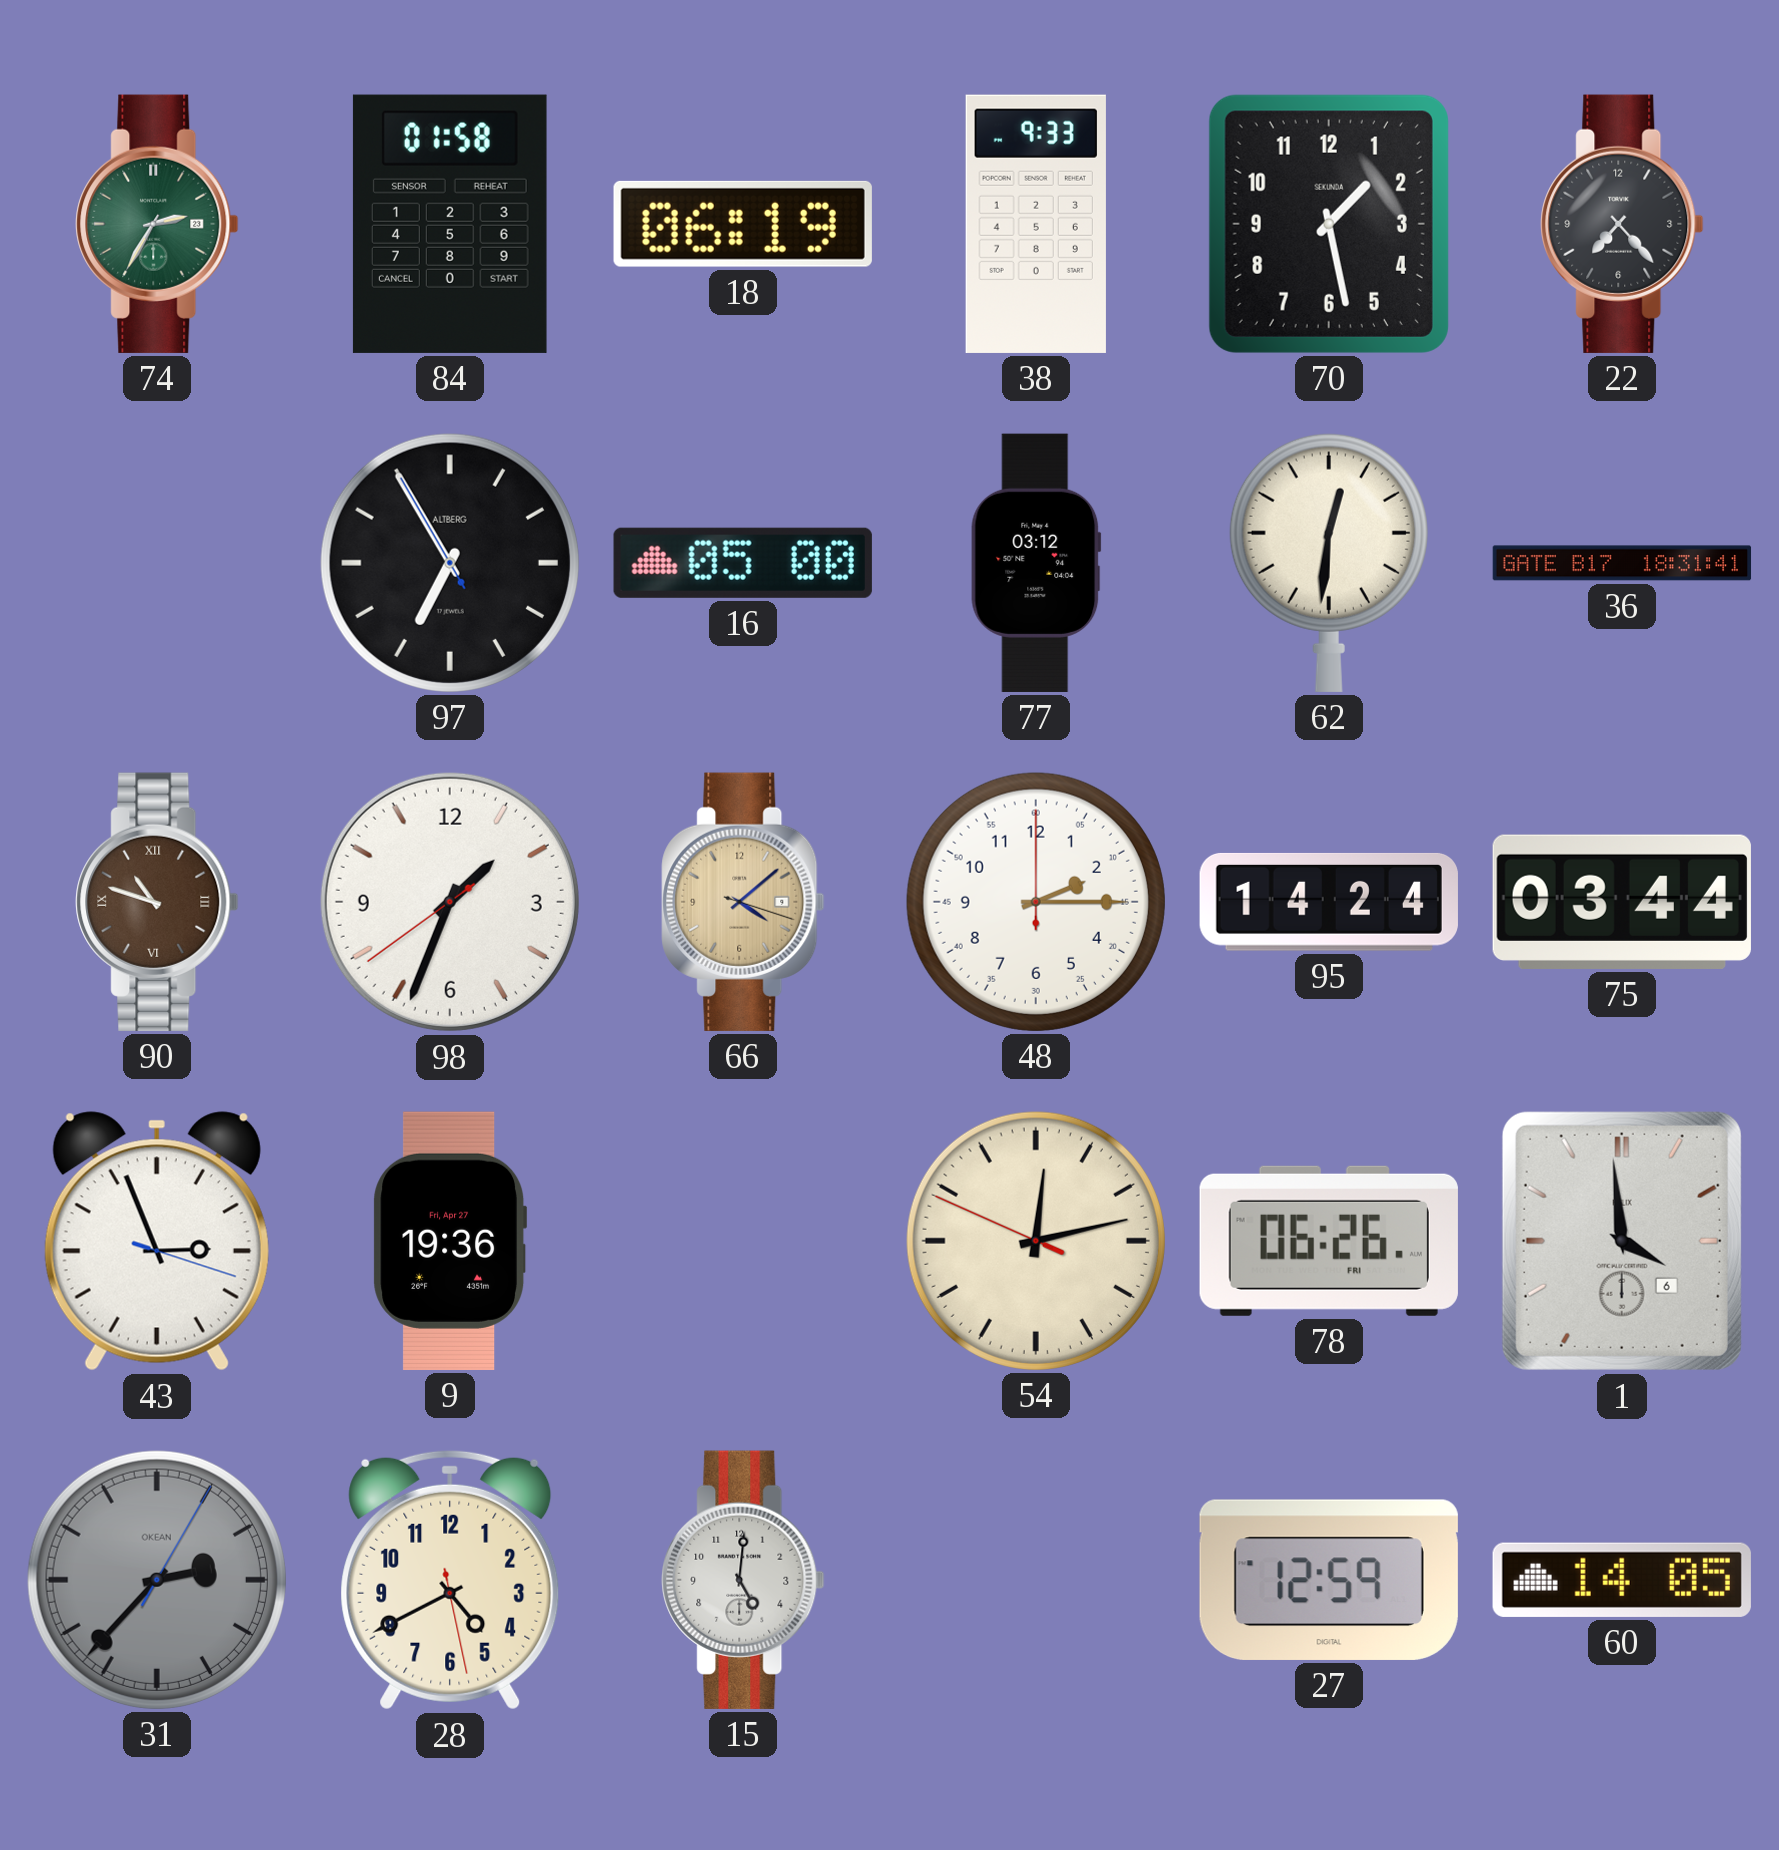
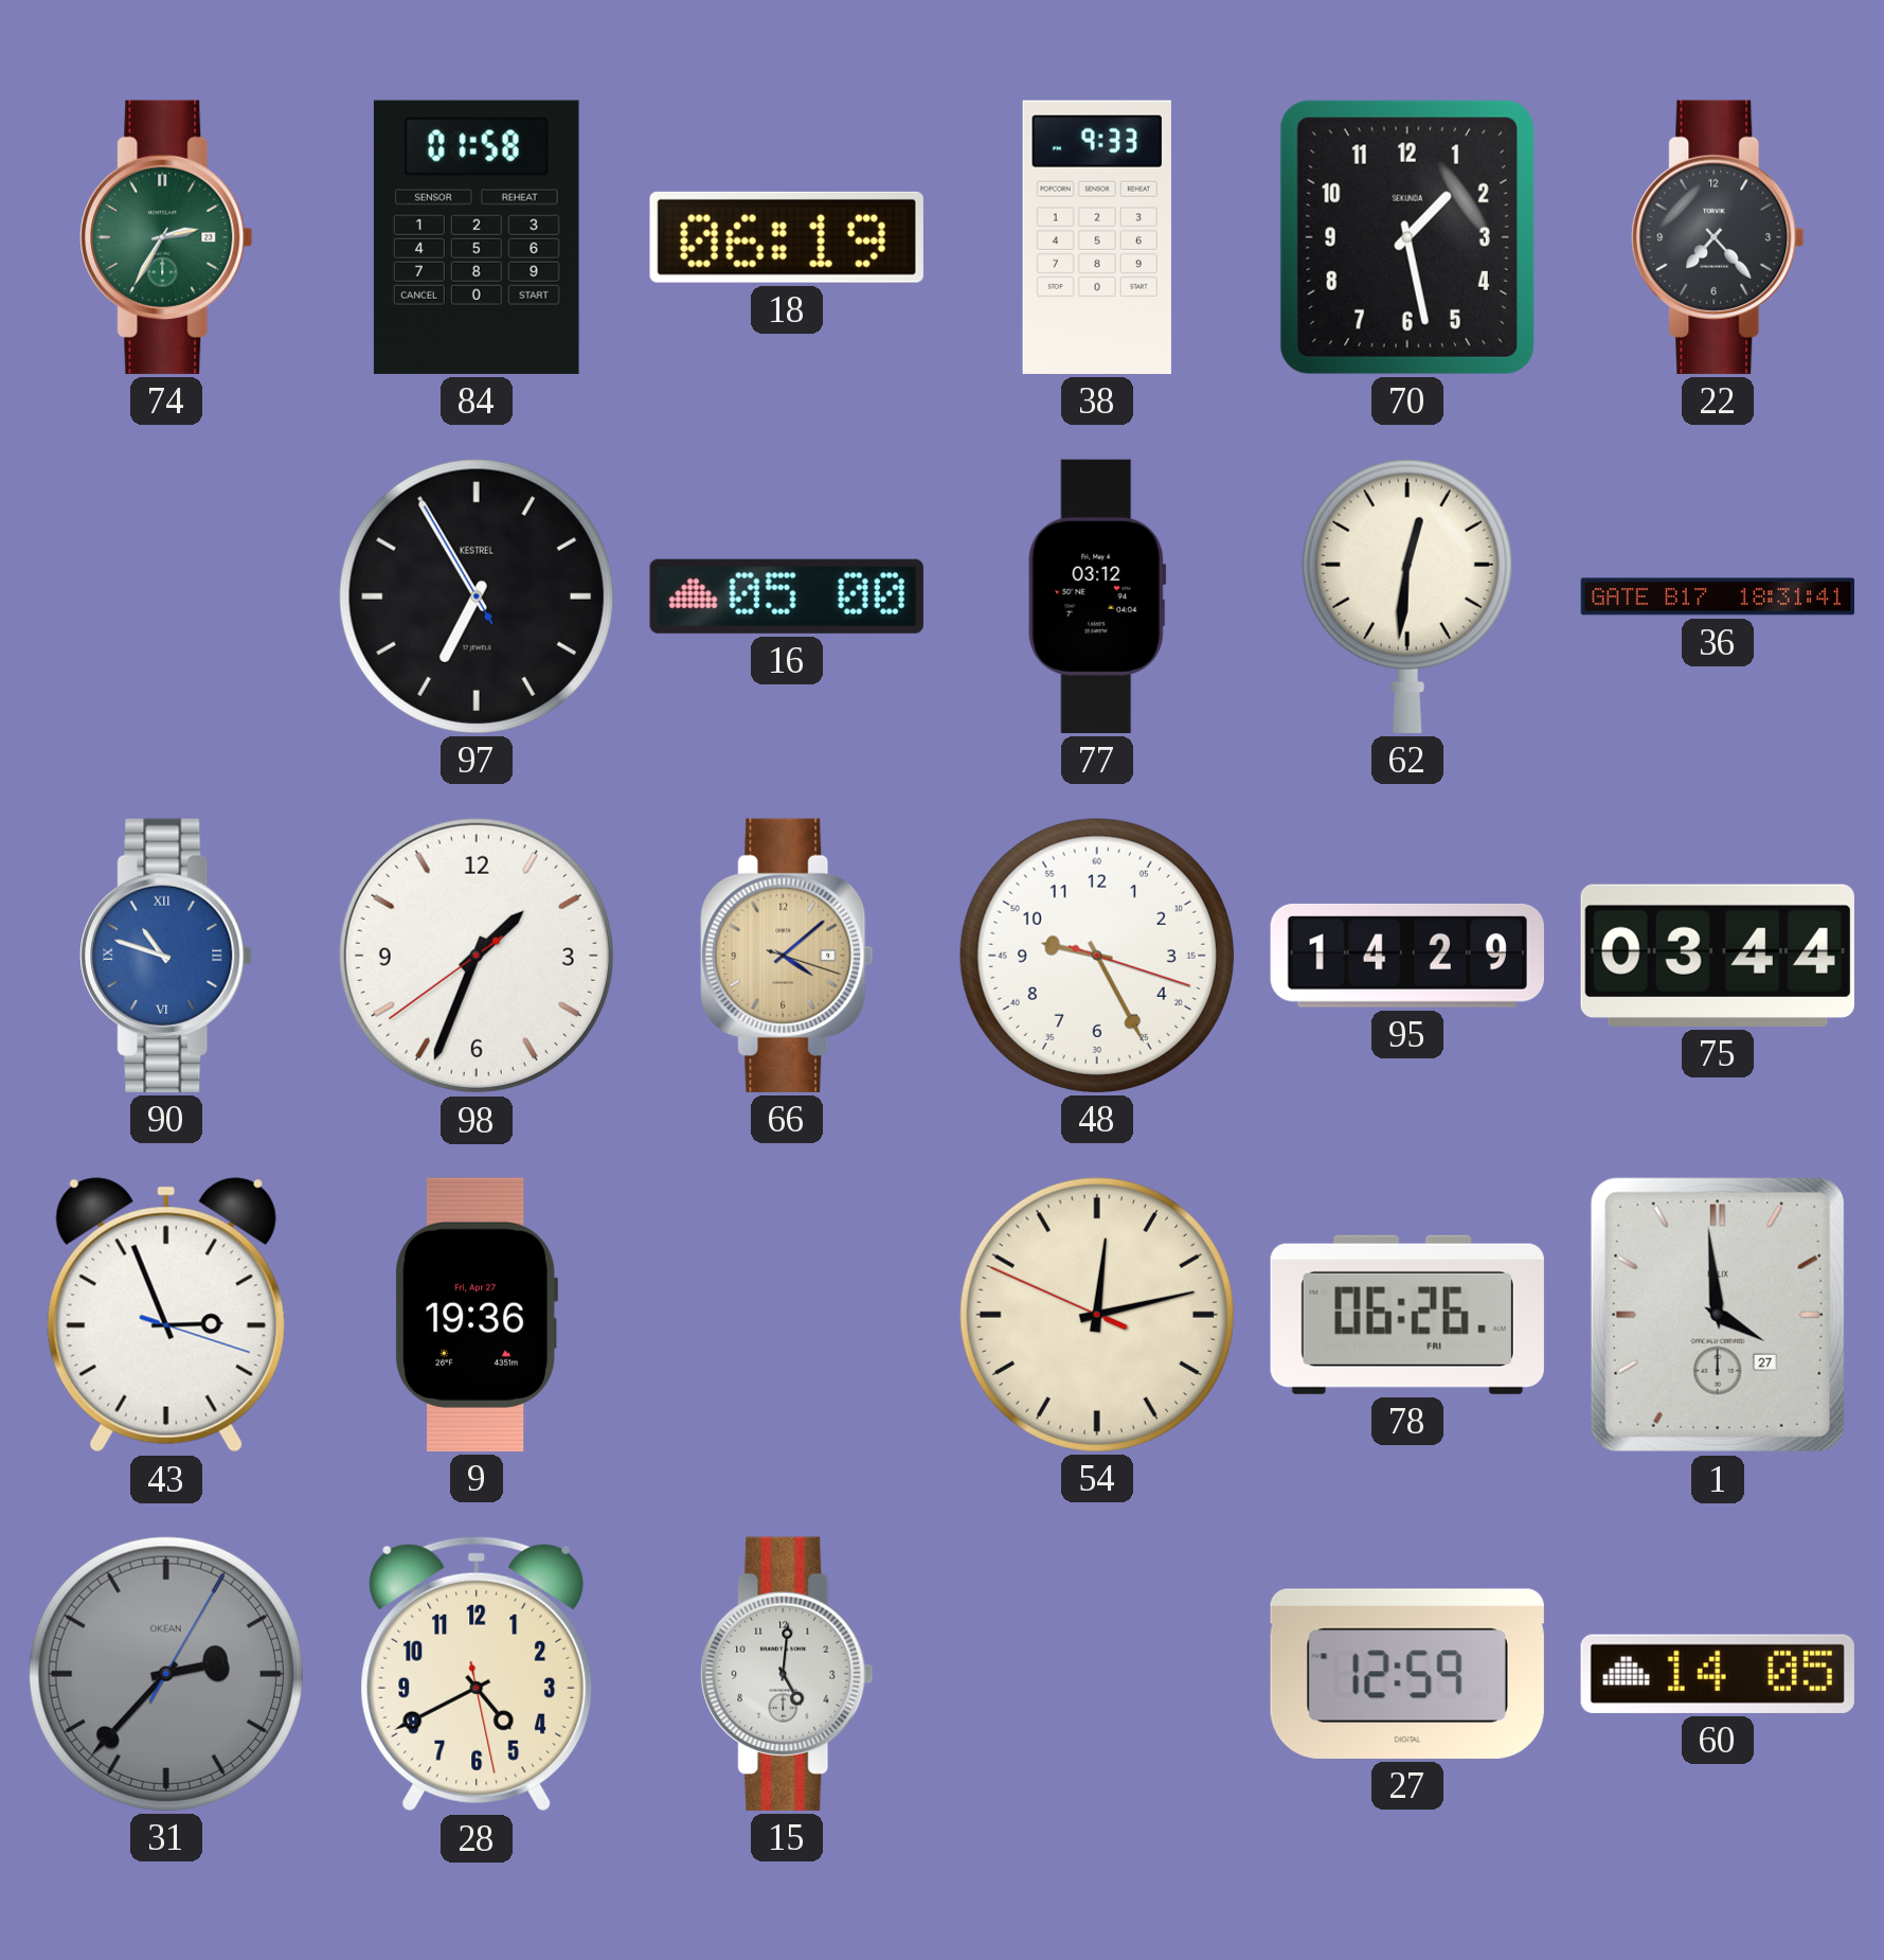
97 brand: ALTBERG -> KESTREL (477, 596)
90 dial: brown -> blue (166, 956)
48: 2:15 -> 9:25 (1097, 956)
95: 14:24 -> 14:29 (1407, 956)
1 date: 6 -> 27 (1718, 1315)
